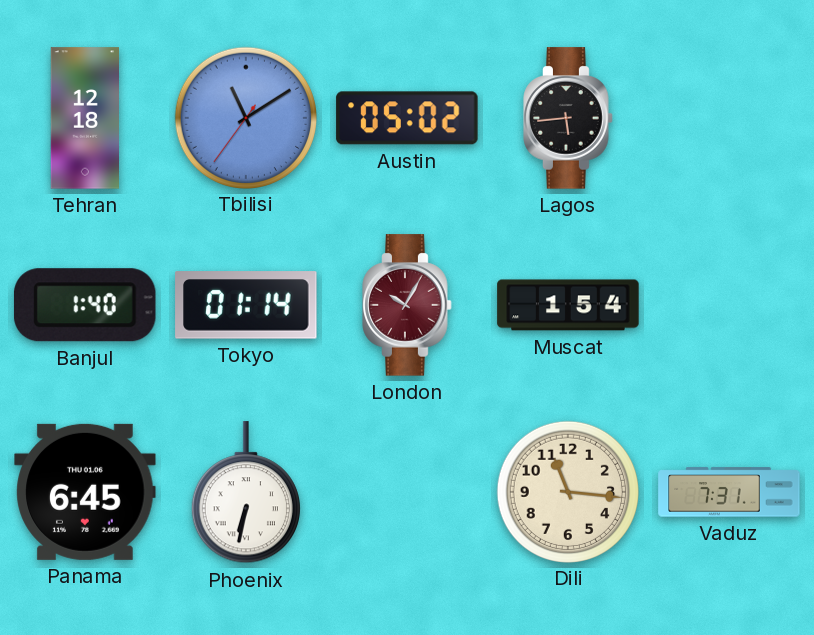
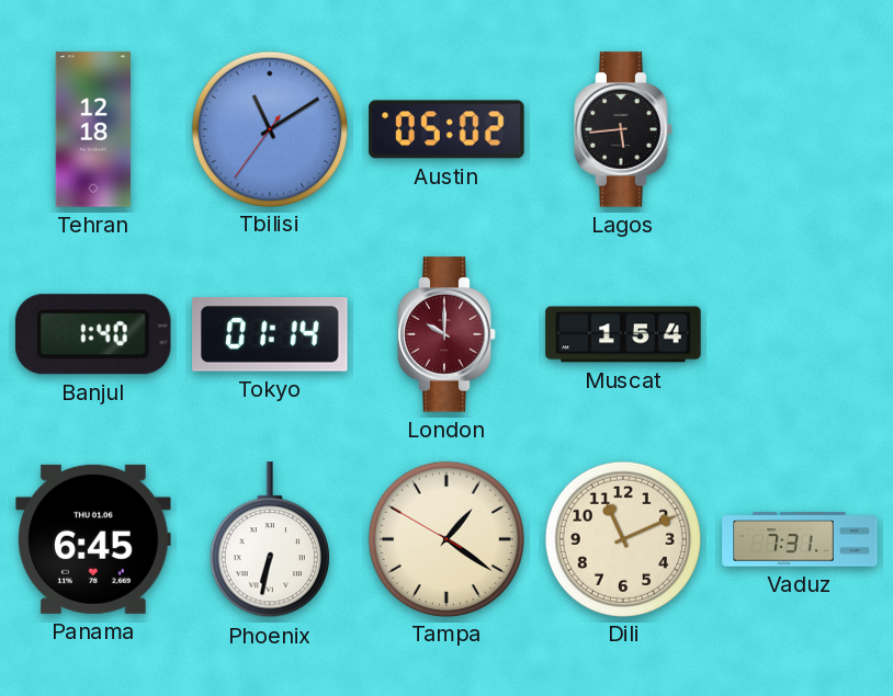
London: 10:05 -> 10:00 (446, 334)
Tampa: none -> 1:20 (445, 538)
Dili: 11:16 -> 11:11 (622, 538)
